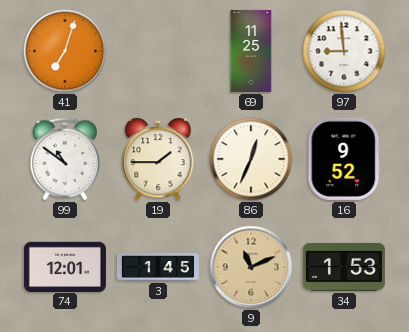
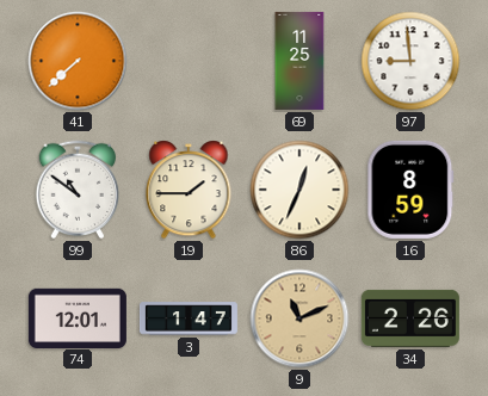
41: 7:03 -> 7:38 (78, 61)
16: 9:52 -> 8:59 (410, 190)
3: 1:45 -> 1:47 (189, 318)
34: 1:53 -> 2:26 (410, 318)
